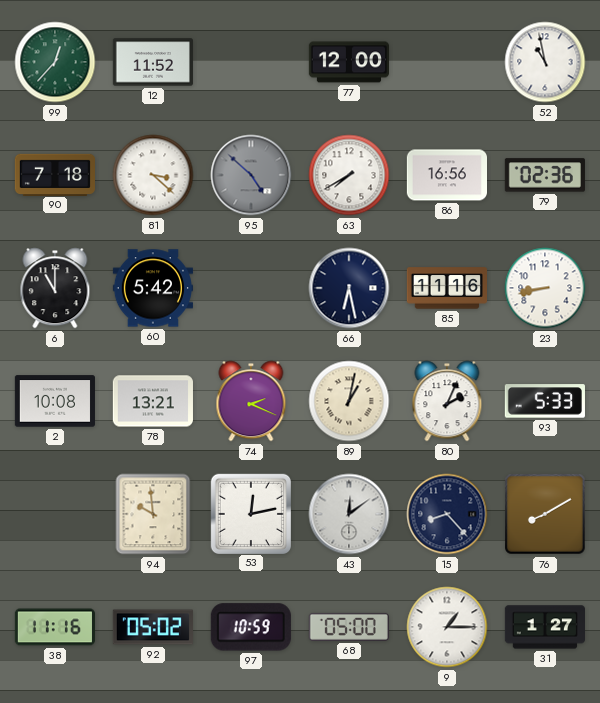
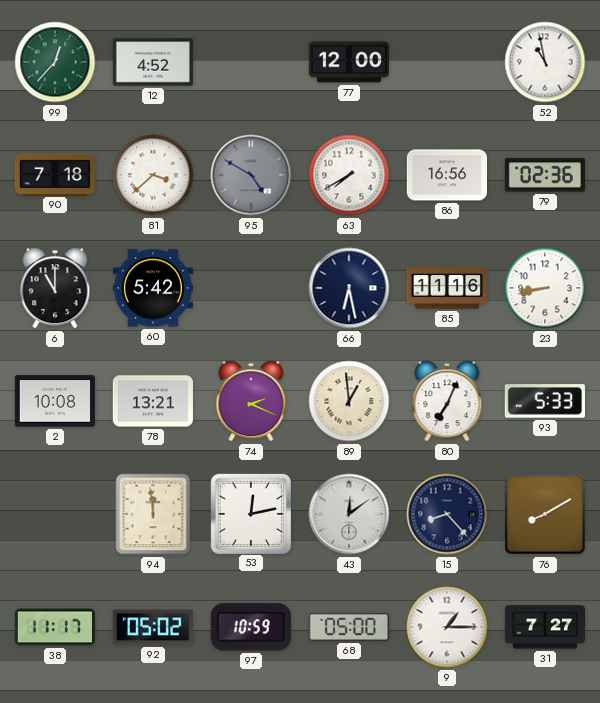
12: 11:52 -> 4:52 (153, 62)
81: 3:22 -> 3:38 (153, 175)
95: 4:52 -> 4:50 (251, 175)
89: 1:02 -> 12:59 (349, 401)
80: 2:04 -> 7:04 (447, 401)
94: 9:59 -> 11:59 (153, 514)
38: 11:16 -> 11:17 (55, 627)
31: 1:27 -> 7:27 (544, 627)
